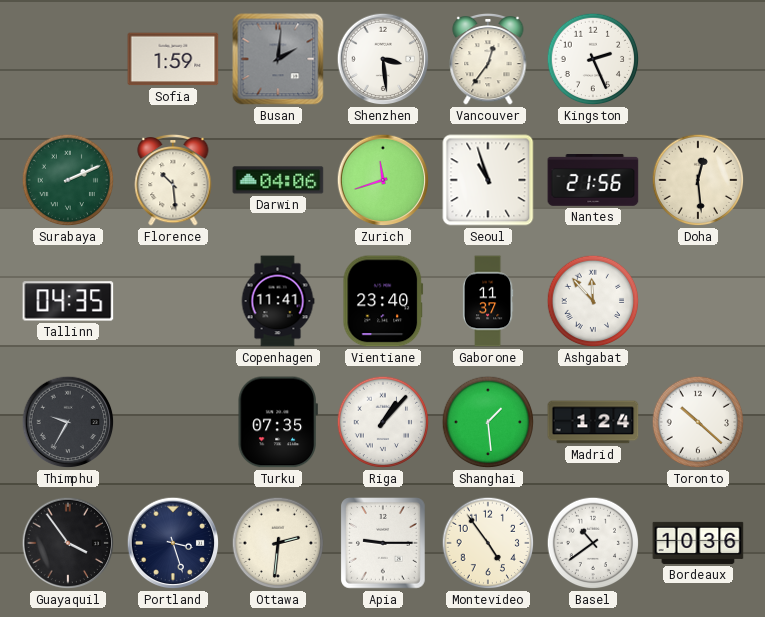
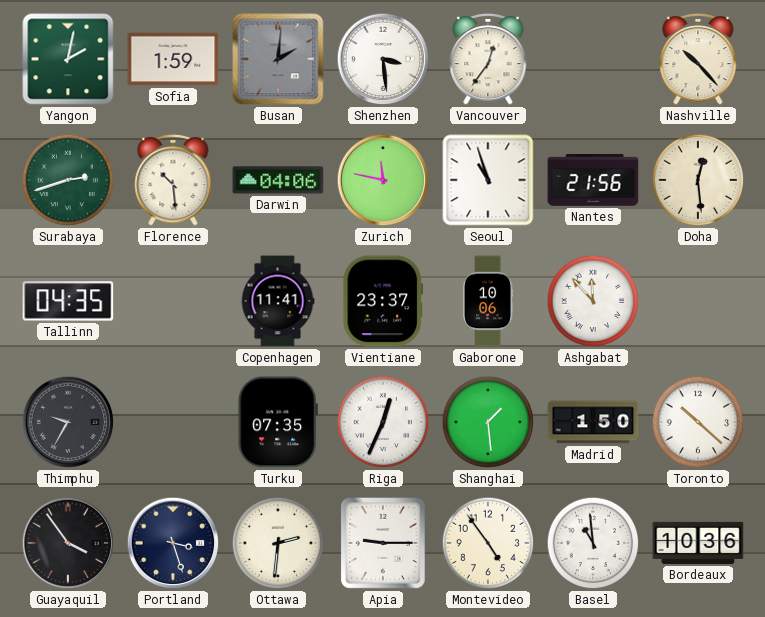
Yangon: none -> 2:02 (68, 59)
Kingston: 2:26 -> none (593, 59)
Nashville: none -> 10:23 (698, 59)
Surabaya: 2:11 -> 2:42 (68, 180)
Zurich: 11:42 -> 11:47 (383, 180)
Vientiane: 23:40 -> 23:37 (383, 301)
Gaborone: 11:37 -> 10:06 (488, 301)
Riga: 1:07 -> 12:34 (383, 422)
Madrid: 1:24 -> 1:50 (593, 422)
Basel: 10:39 -> 10:59 (593, 543)
